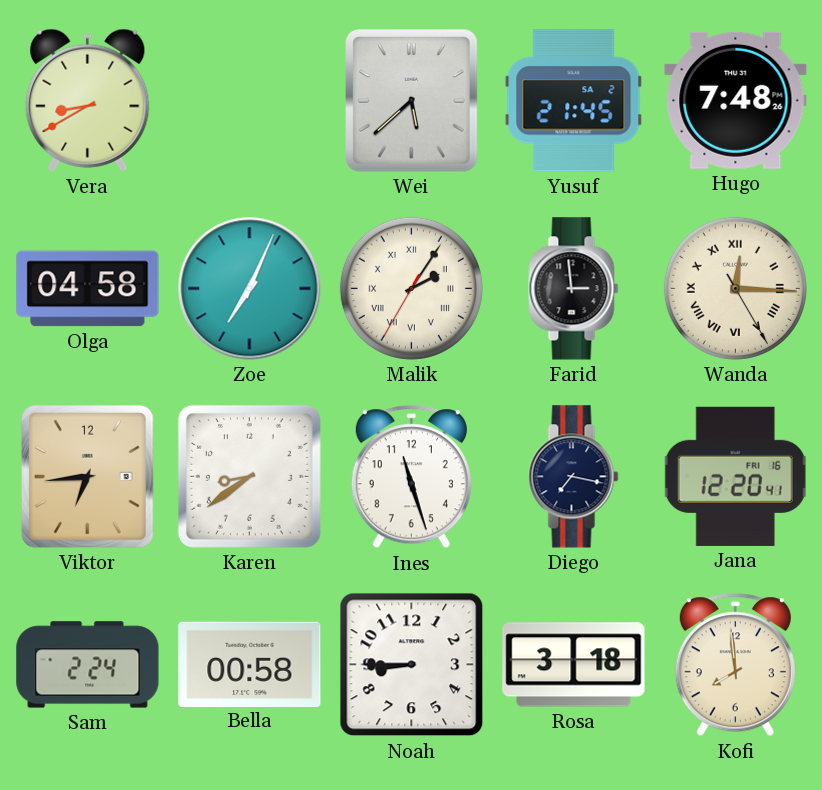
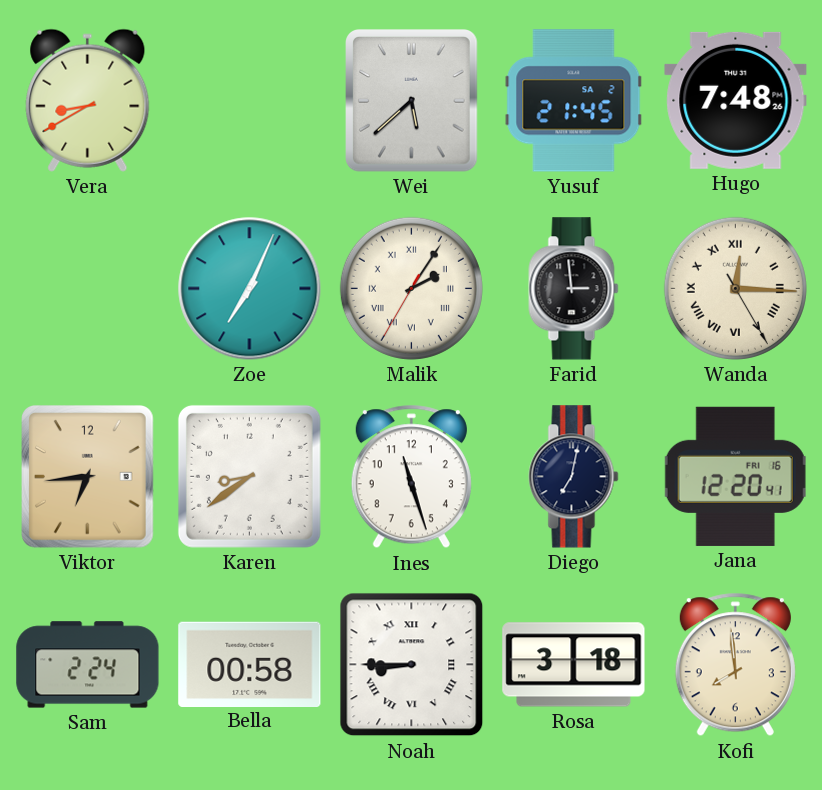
Olga: 04:58 -> none (88, 289)
Diego: 7:17 -> 7:02 (574, 477)
Noah numerals: Arabic -> Roman (412, 665)
